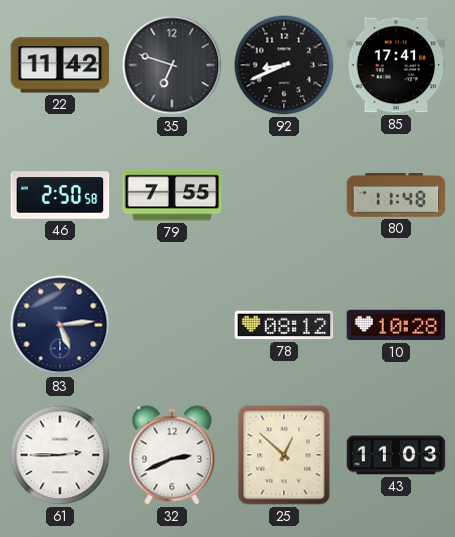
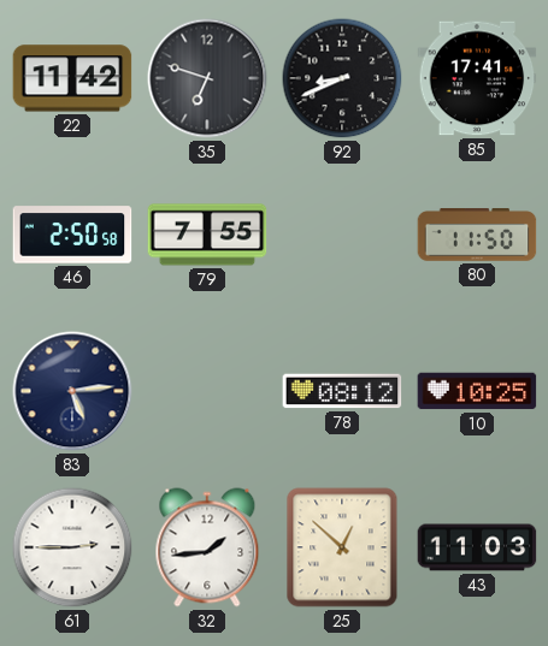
80: 11:48 -> 11:50 (477, 235)
10: 10:28 -> 10:25 (477, 391)
32: 2:41 -> 1:44 (207, 547)
